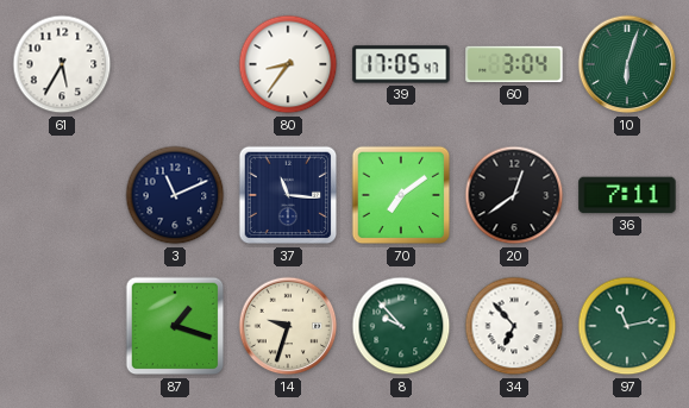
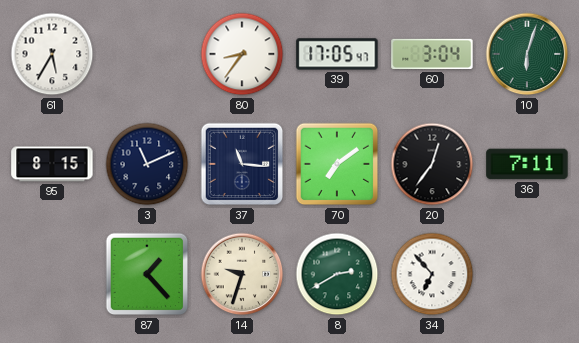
95: none -> 8:15 (52, 164)
20: 12:39 -> 12:36 (432, 164)
87: 1:18 -> 1:23 (147, 274)
8: 9:53 -> 2:40 (337, 274)
97: 11:13 -> none (627, 326)
